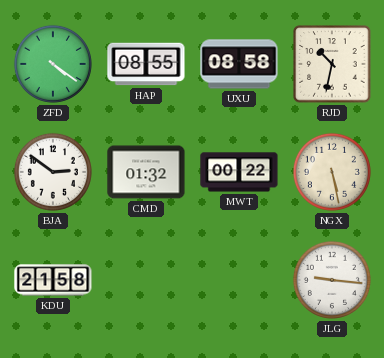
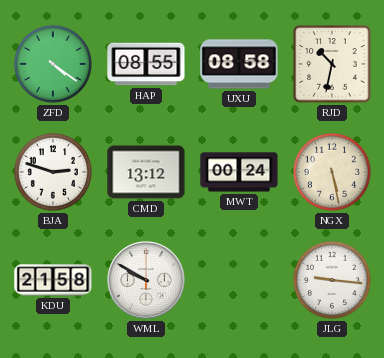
BJA: 2:51 -> 2:48 (53, 172)
CMD: 01:32 -> 13:12 (146, 172)
MWT: 00:22 -> 00:24 (239, 172)
WML: none -> 9:50 (146, 280)
